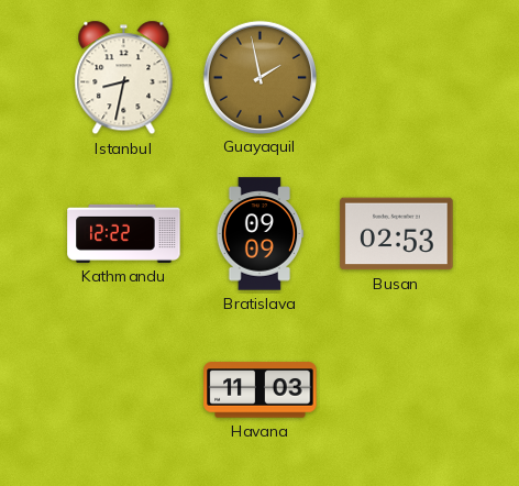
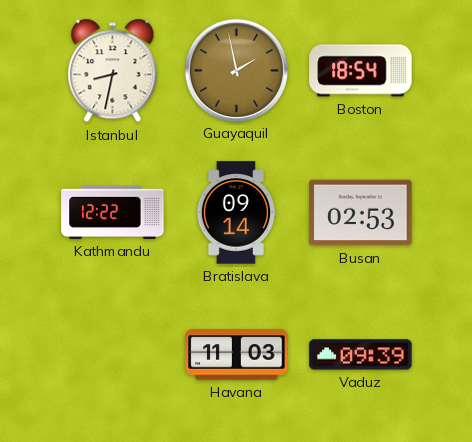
Boston: none -> 18:54 (361, 71)
Bratislava: 09:09 -> 09:14 (236, 213)
Vaduz: none -> 09:39 (361, 355)
